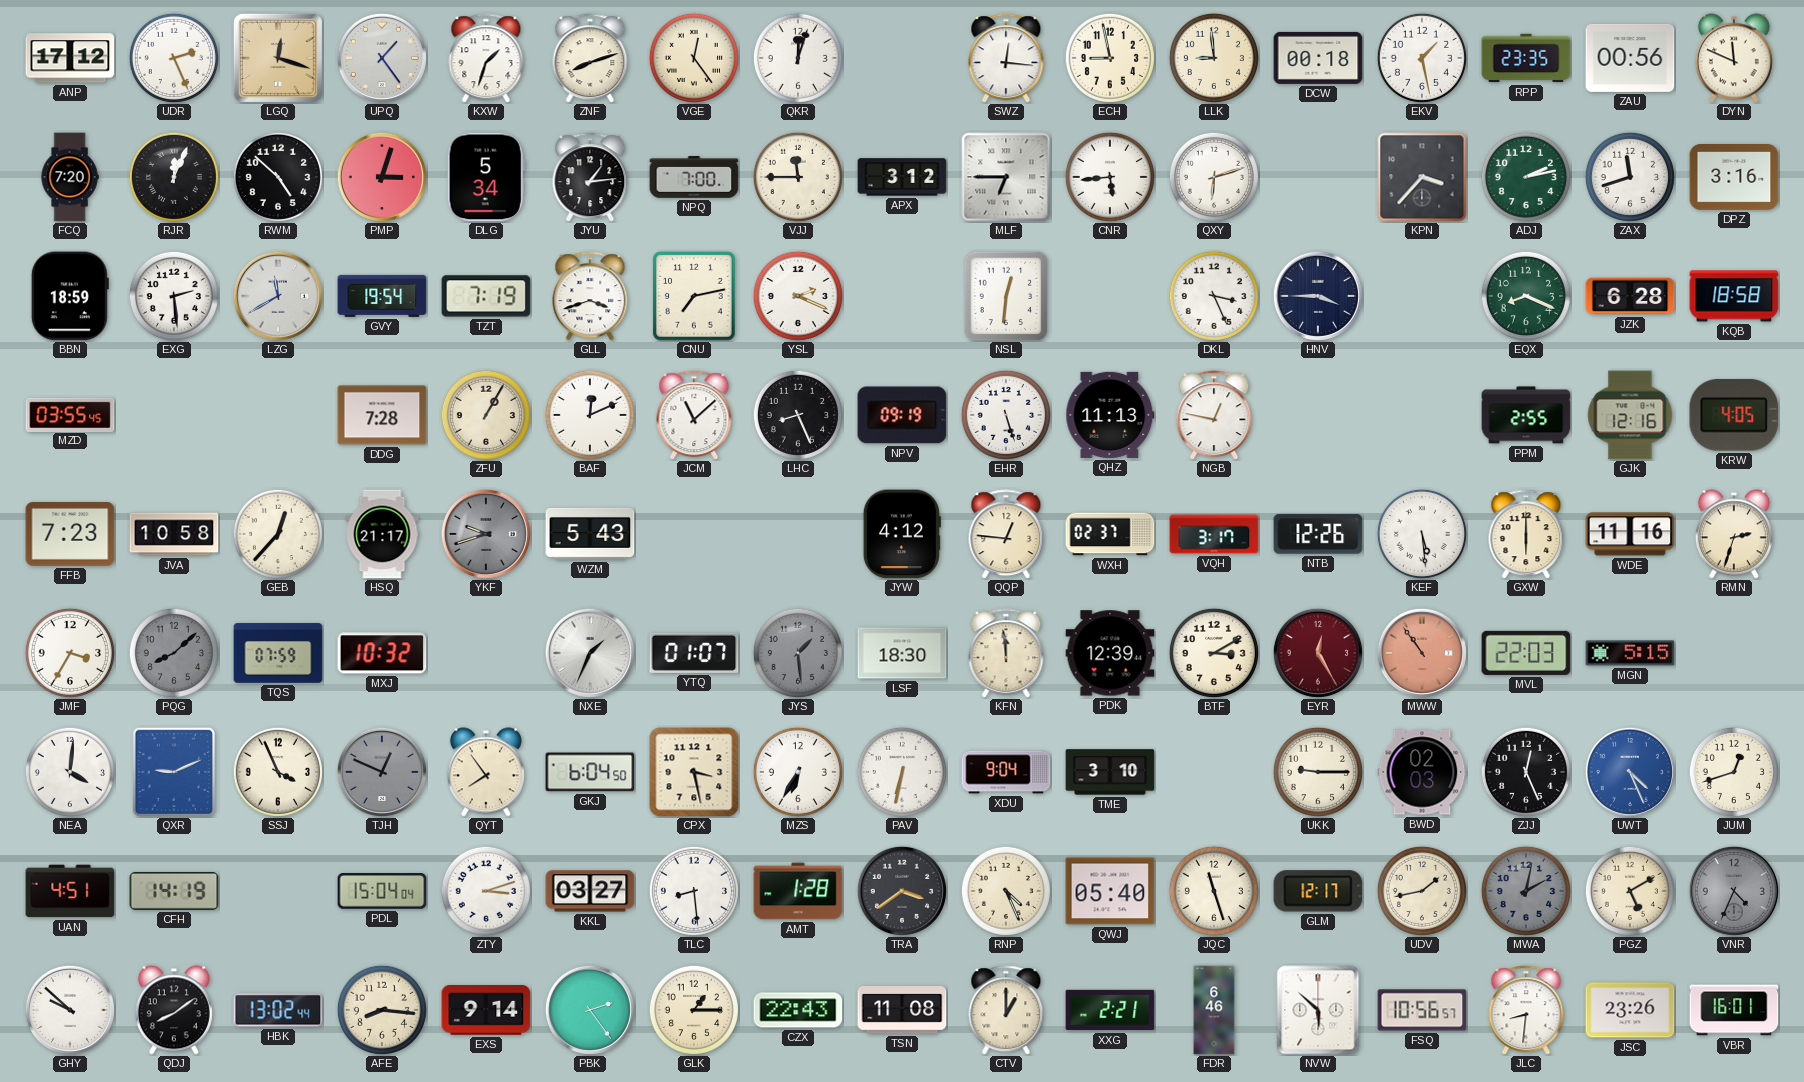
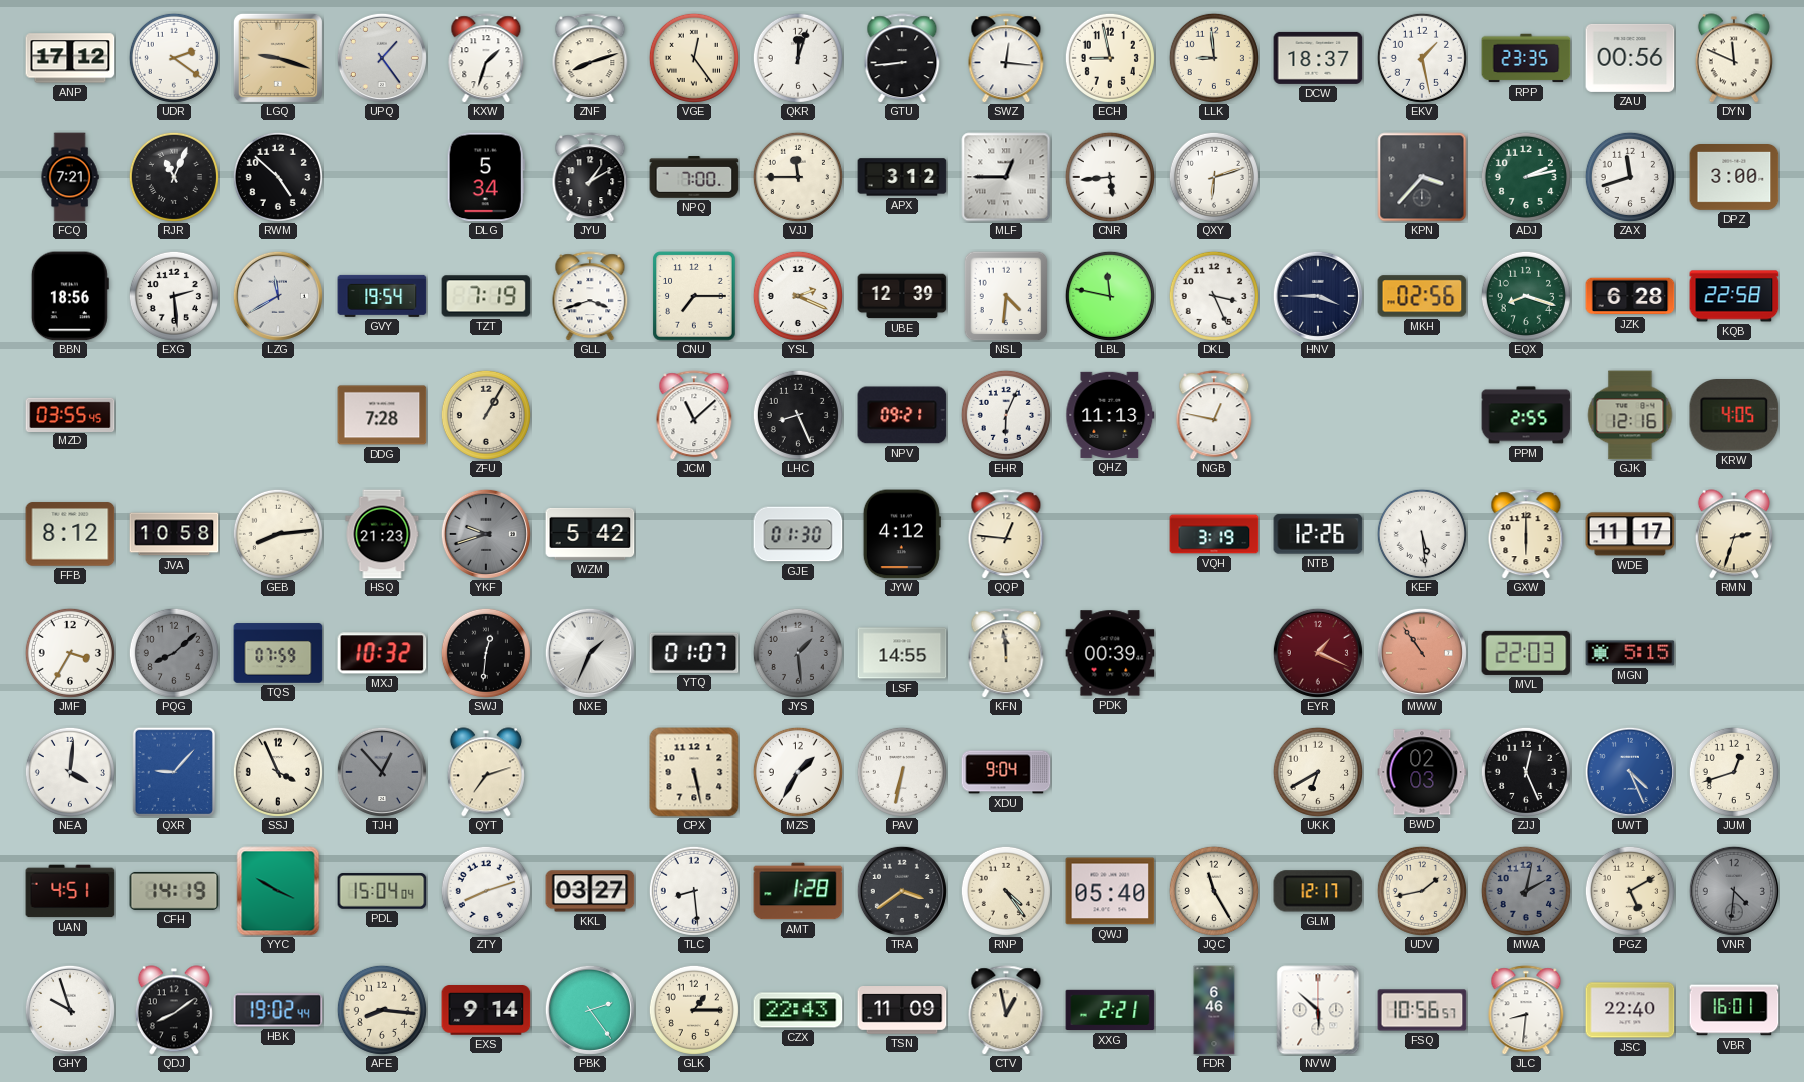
UDR: 2:26 -> 2:21 (174, 58)
LGQ: 12:18 -> 9:18 (278, 58)
GTU: none -> 8:44 (902, 58)
DCW: 00:18 -> 18:37 (1318, 58)
FCQ: 7:20 -> 7:21 (70, 177)
RJR: 12:04 -> 11:04 (174, 177)
PMP: 3:03 -> none (382, 177)
JYU: 1:14 -> 1:10 (590, 177)
MLF: 6:45 -> 12:45 (1006, 177)
DPZ: 3:16 -> 3:00 (1734, 178)
BBN: 18:59 -> 18:56 (70, 296)
CNU: 7:13 -> 7:15 (694, 296)
UBE: none -> 12:39 (902, 296)
NSL: 12:31 -> 4:31 (1006, 296)
LBL: none -> 11:47 (1110, 296)
MKH: none -> 02:56 (1422, 296)
EQX: 8:19 -> 8:18 (1526, 296)
KQB: 18:58 -> 22:58 (1734, 296)
BAF: 12:11 -> none (590, 415)
NPV: 09:19 -> 09:21 (902, 415)
EHR: 5:27 -> 6:04 (1006, 415)
FFB: 7:23 -> 8:12 (70, 534)
GEB: 12:37 -> 8:14 (278, 534)
HSQ: 21:17 -> 21:23 (382, 534)
WZM: 5:43 -> 5:42 (590, 534)
GJE: none -> 01:30 (798, 534)
WXH: 02:37 -> none (1110, 534)
VQH: 3:17 -> 3:19 (1214, 534)
WDE: 11:16 -> 11:17 (1630, 534)
SWJ: none -> 12:31 (486, 653)
LSF: 18:30 -> 14:55 (902, 653)
PDK: 12:39 -> 00:39 (1110, 653)
BTF: 3:10 -> none (1214, 653)
EYR: 12:25 -> 1:19 (1318, 653)
QXR: 9:11 -> 9:07 (173, 771)
TJH: 12:49 -> 12:53 (382, 772)
QYT: 7:54 -> 7:12 (486, 772)
GKJ: 6:04 -> none (590, 772)
CPX: 3:28 -> 5:28 (694, 772)
MZS: 6:35 -> 1:35 (798, 772)
TME: 3:10 -> none (1110, 772)
UKK: 9:15 -> 6:40 (1318, 772)
YYC: none -> 3:50 (278, 891)
ZTY: 3:12 -> 8:12 (486, 891)
RNP: 4:26 -> 4:24 (1006, 891)
JQC: 11:27 -> 11:25 (1214, 891)
VNR: 4:34 -> 4:31 (1734, 891)
GHY: 9:52 -> 9:57 (70, 1010)
HBK: 13:02 -> 19:02 (278, 1010)
TSN: 11:08 -> 11:09 (902, 1011)
CTV: 1:00 -> 12:58 (1006, 1010)
JSC: 23:26 -> 22:40 (1630, 1010)
